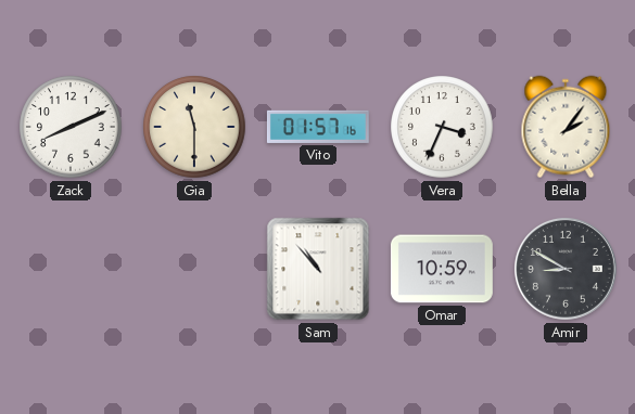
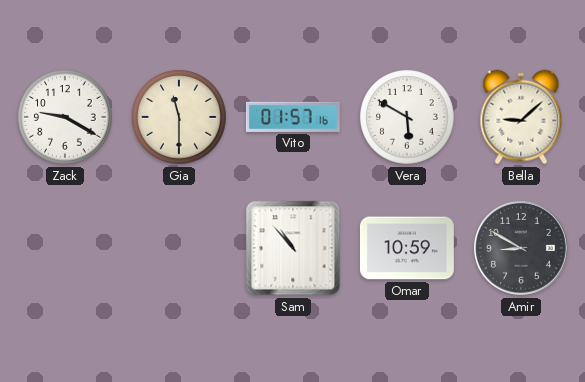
Zack: 8:11 -> 9:20 (65, 117)
Vera: 3:34 -> 5:50 (407, 117)
Bella: 2:06 -> 9:08 (521, 117)
